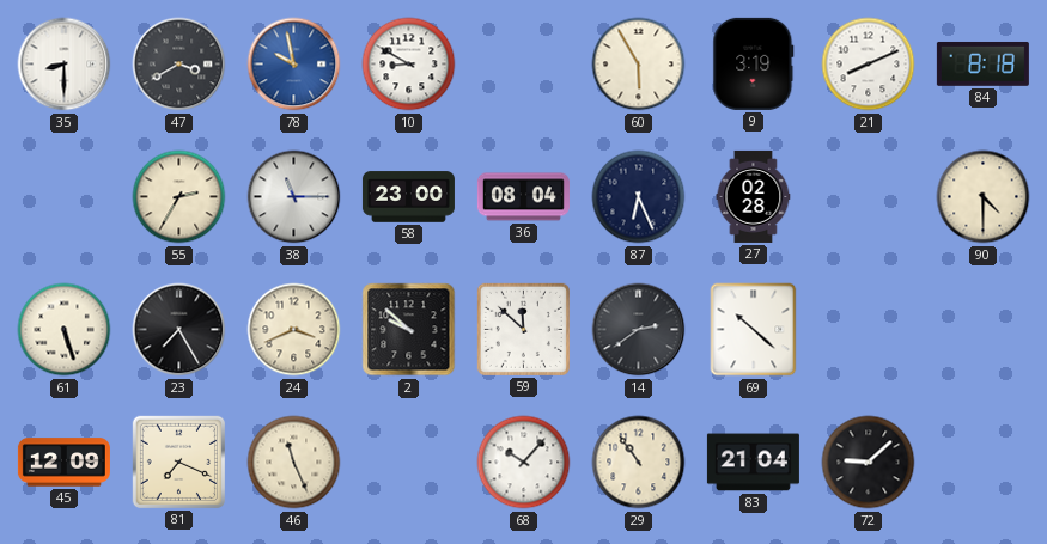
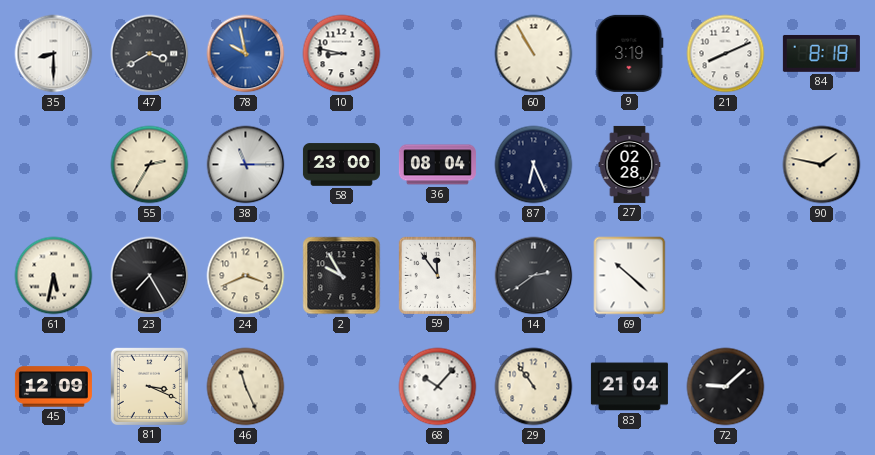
10: 8:50 -> 8:47 (342, 54)
60: 5:55 -> 10:55 (534, 54)
90: 4:30 -> 1:47 (822, 165)
61: 5:27 -> 5:32 (54, 276)
2: 9:52 -> 9:55 (342, 276)
59: 11:52 -> 11:54 (437, 275)
81: 7:19 -> 3:19 (149, 386)
